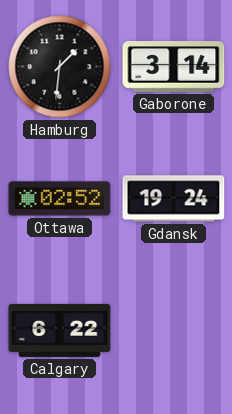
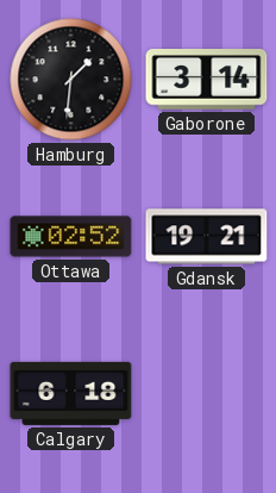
Gdansk: 19:24 -> 19:21 (207, 237)
Calgary: 6:22 -> 6:18 (71, 393)
